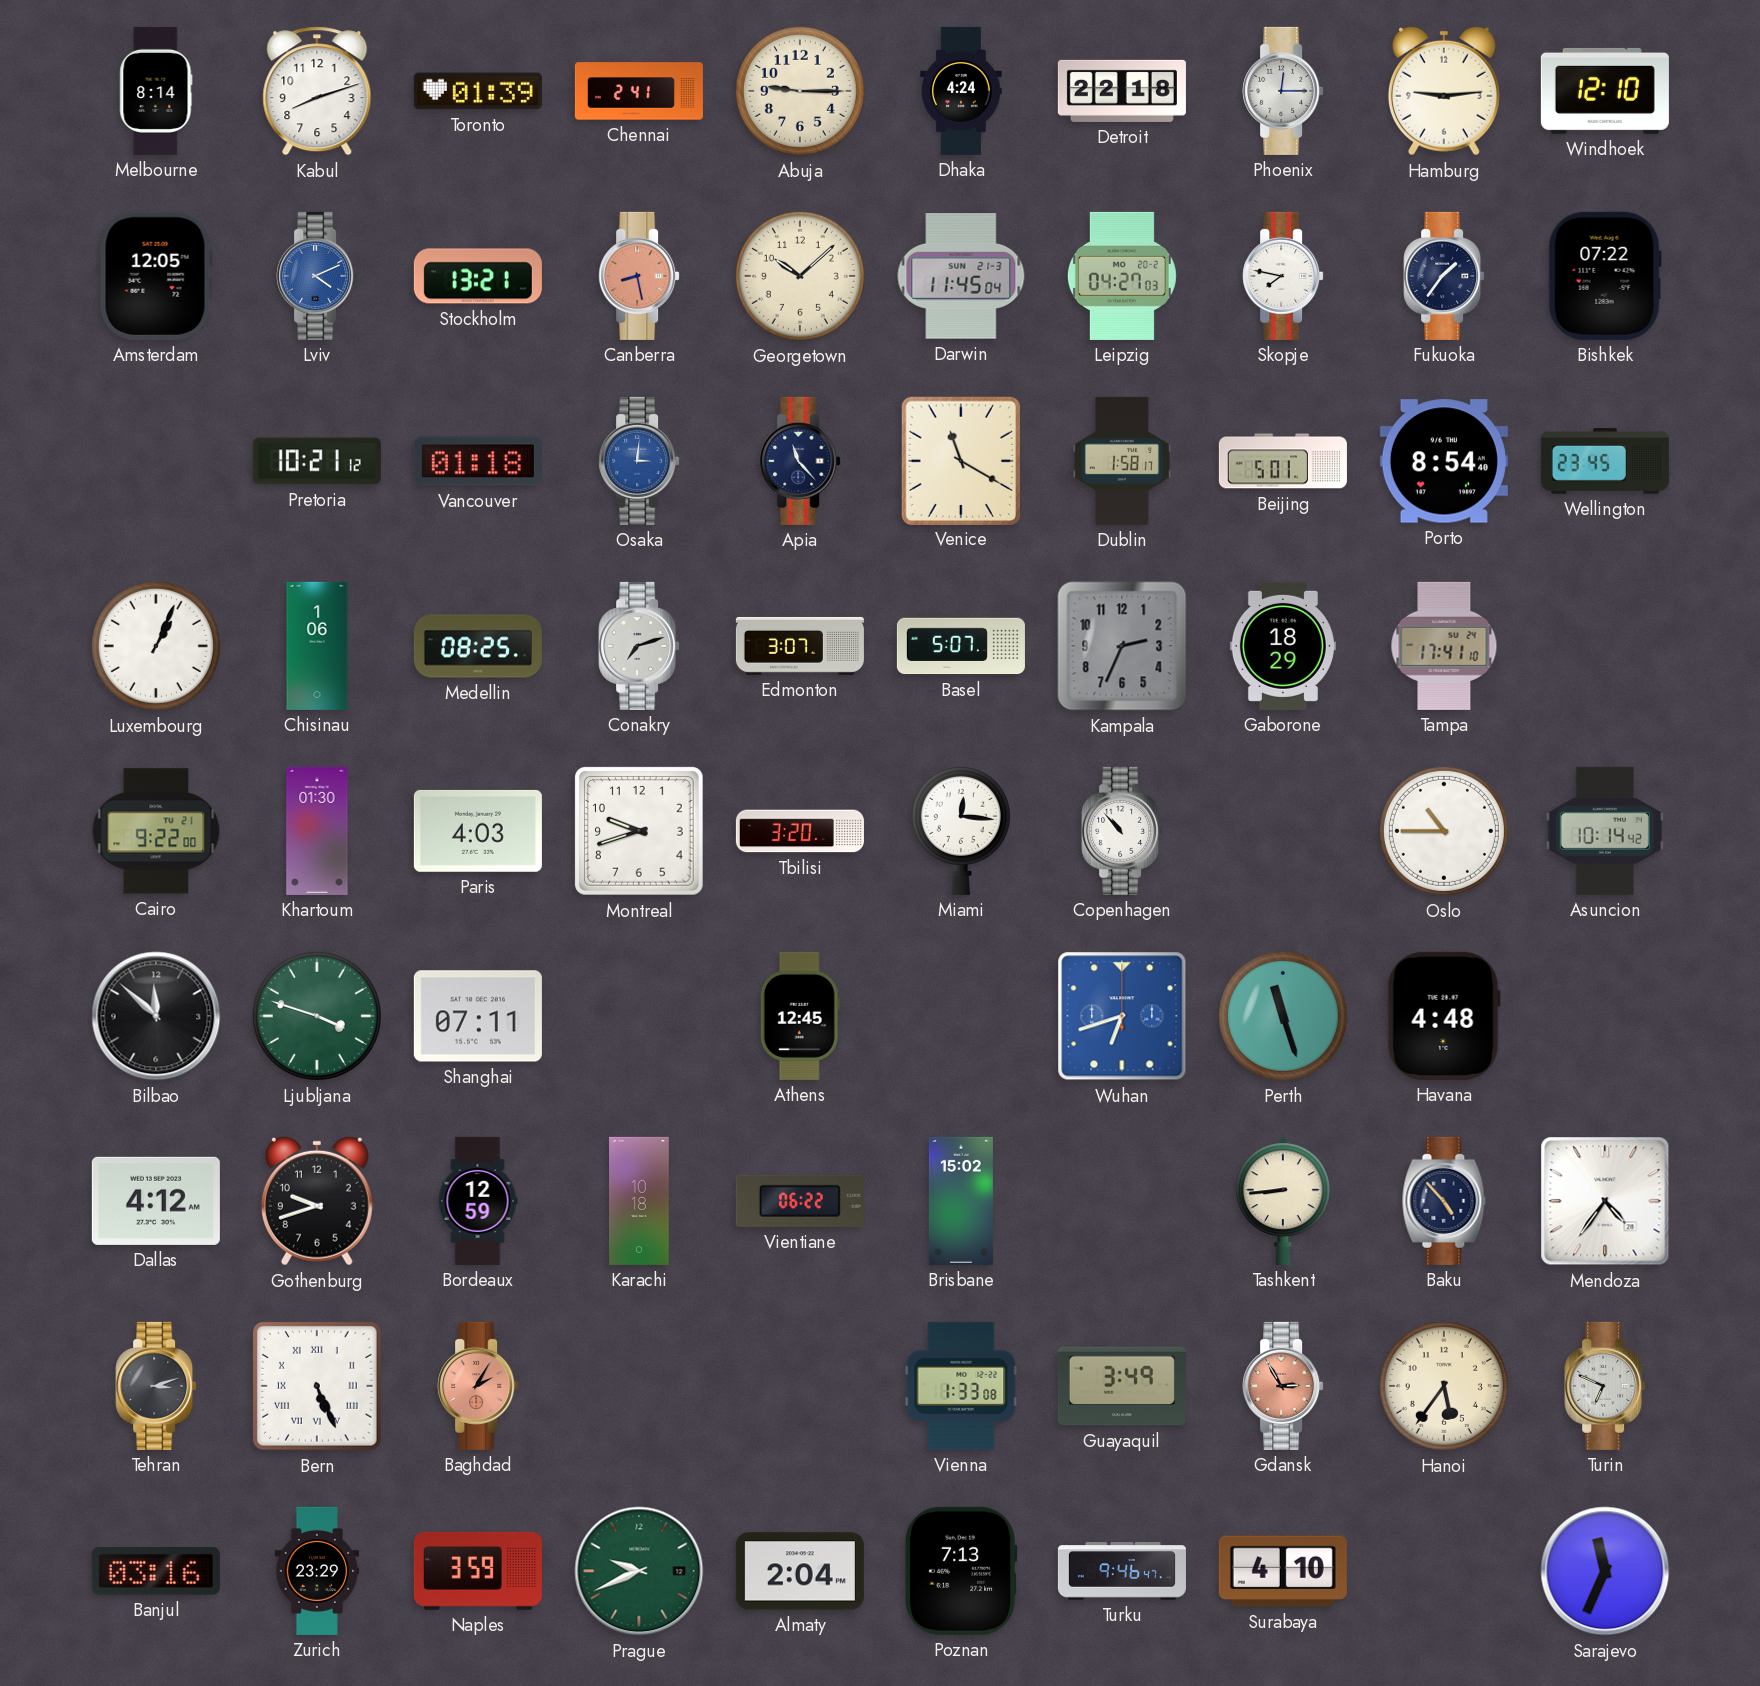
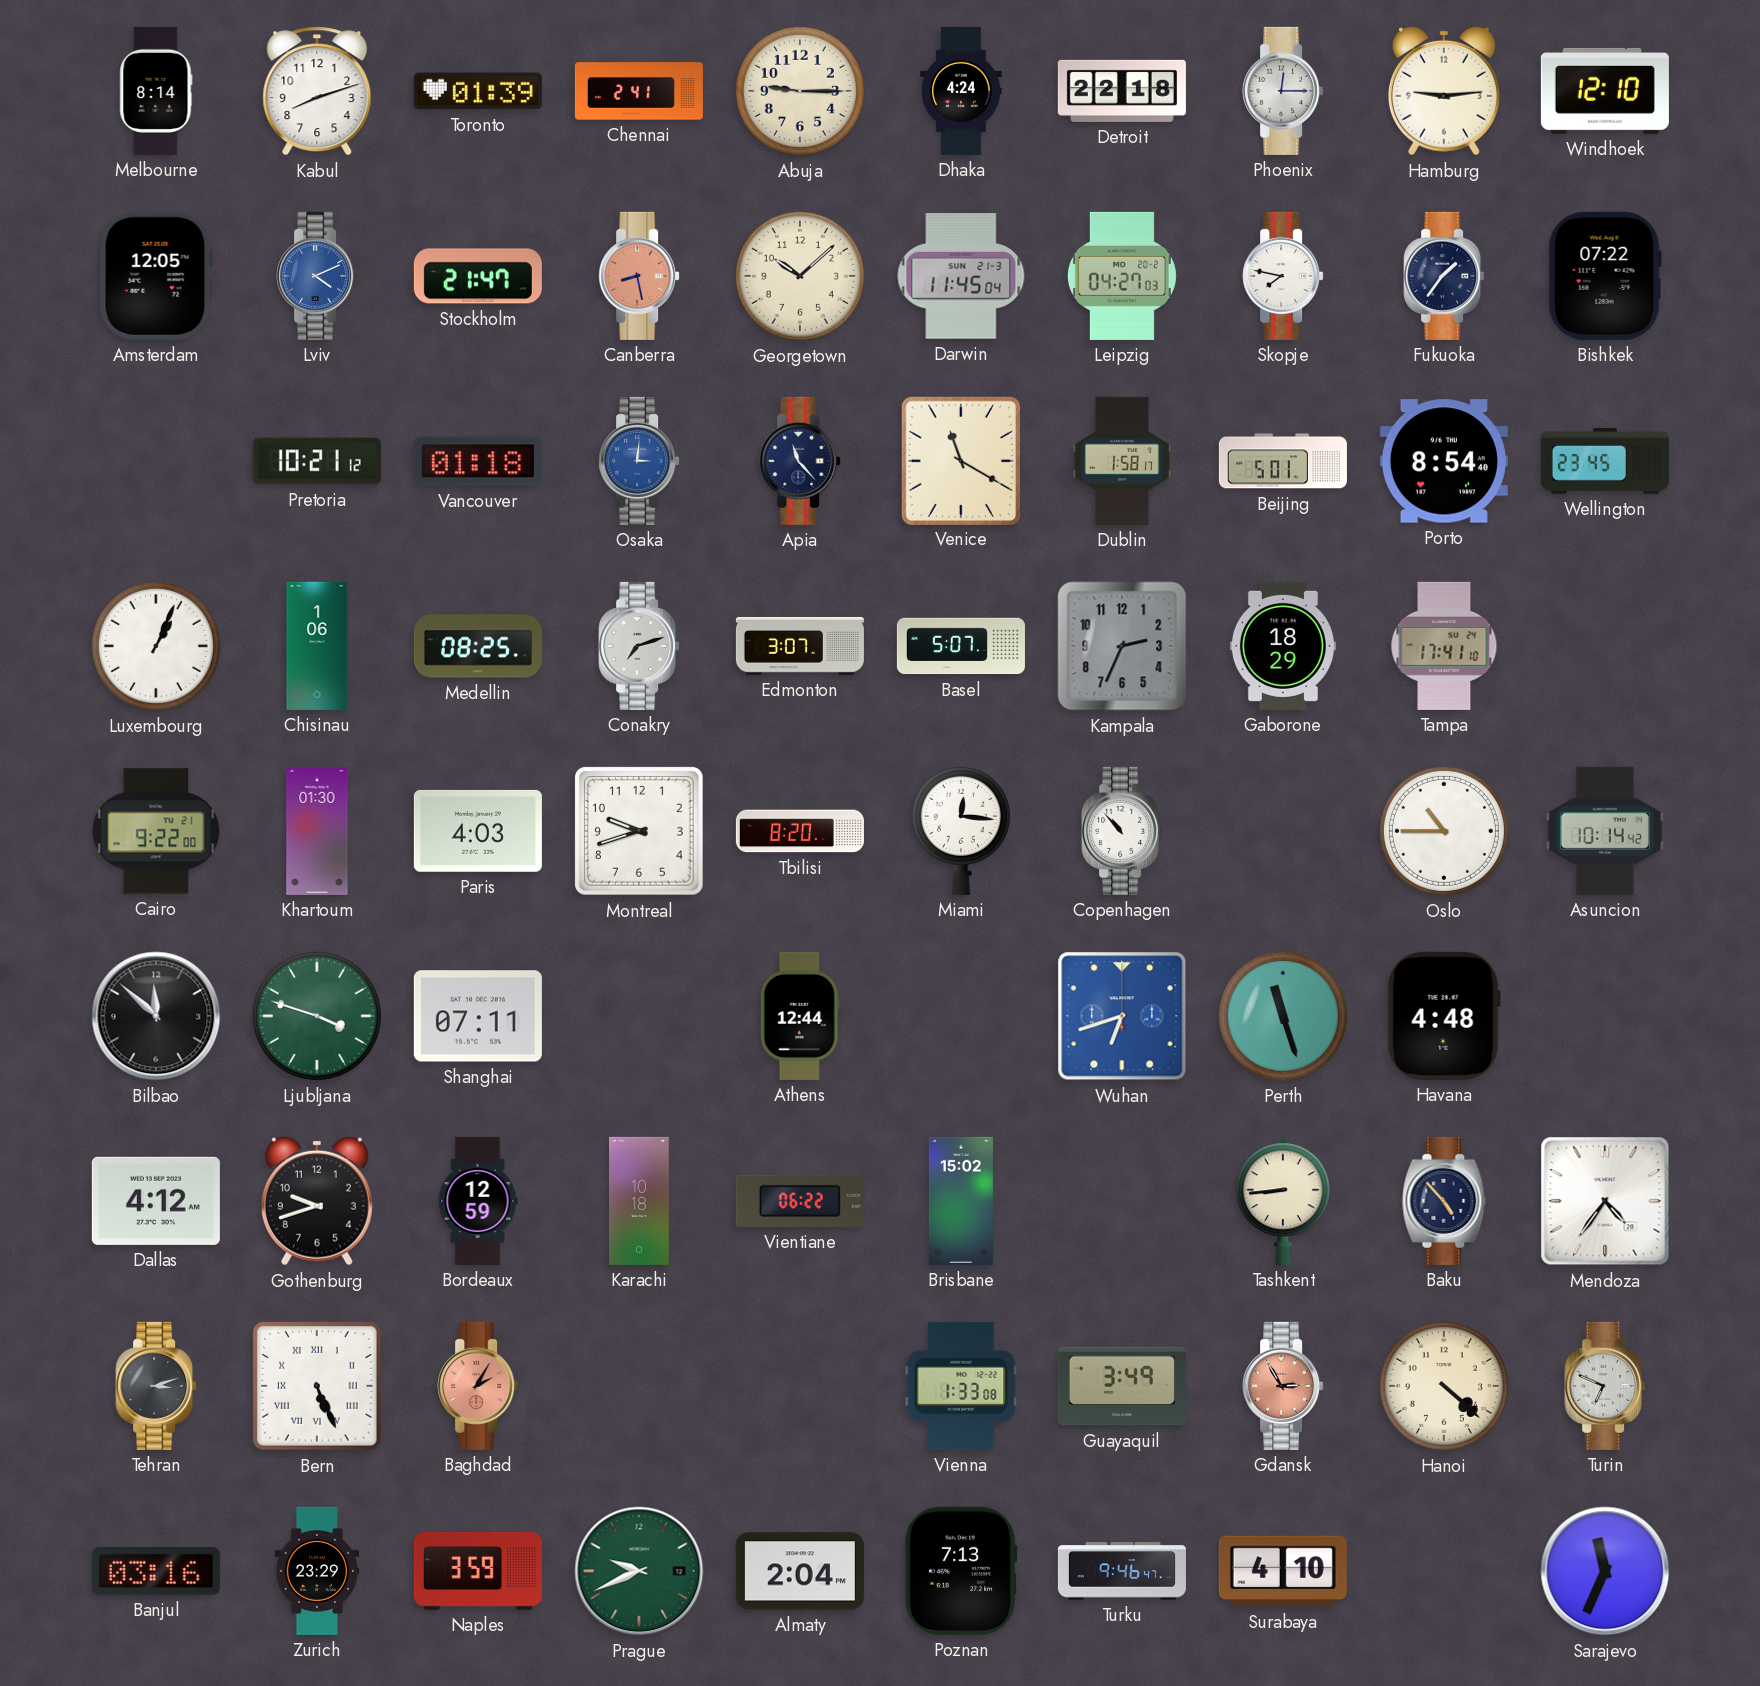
Stockholm: 13:21 -> 21:47 (478, 276)
Tbilisi: 3:20 -> 8:20 (800, 831)
Athens: 12:45 -> 12:44 (800, 1016)
Hanoi: 5:36 -> 4:22 (1444, 1386)
